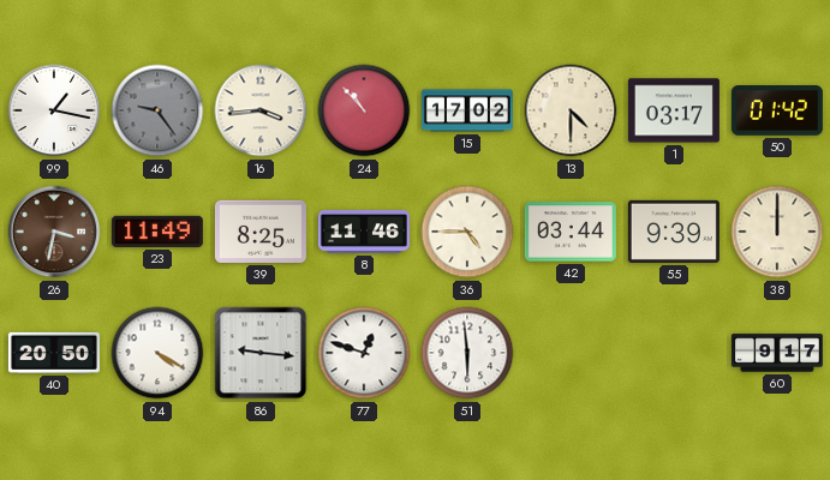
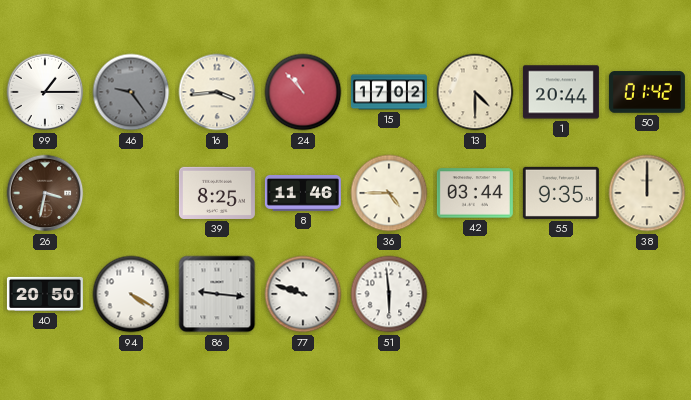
99: 1:17 -> 1:15 (45, 92)
1: 03:17 -> 20:44 (561, 92)
23: 11:49 -> none (157, 232)
55: 9:39 -> 9:35 (561, 193)
77: 12:48 -> 9:48 (303, 294)
60: 9:17 -> none (777, 353)
